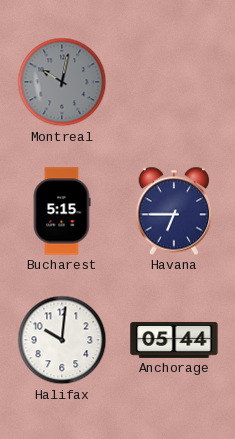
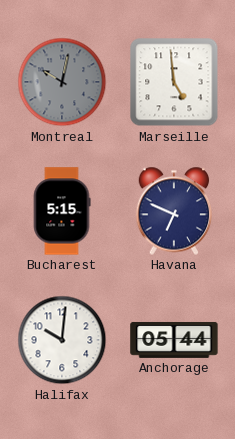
Marseille: none -> 4:59 (174, 82)
Havana: 6:45 -> 6:49 (174, 211)
